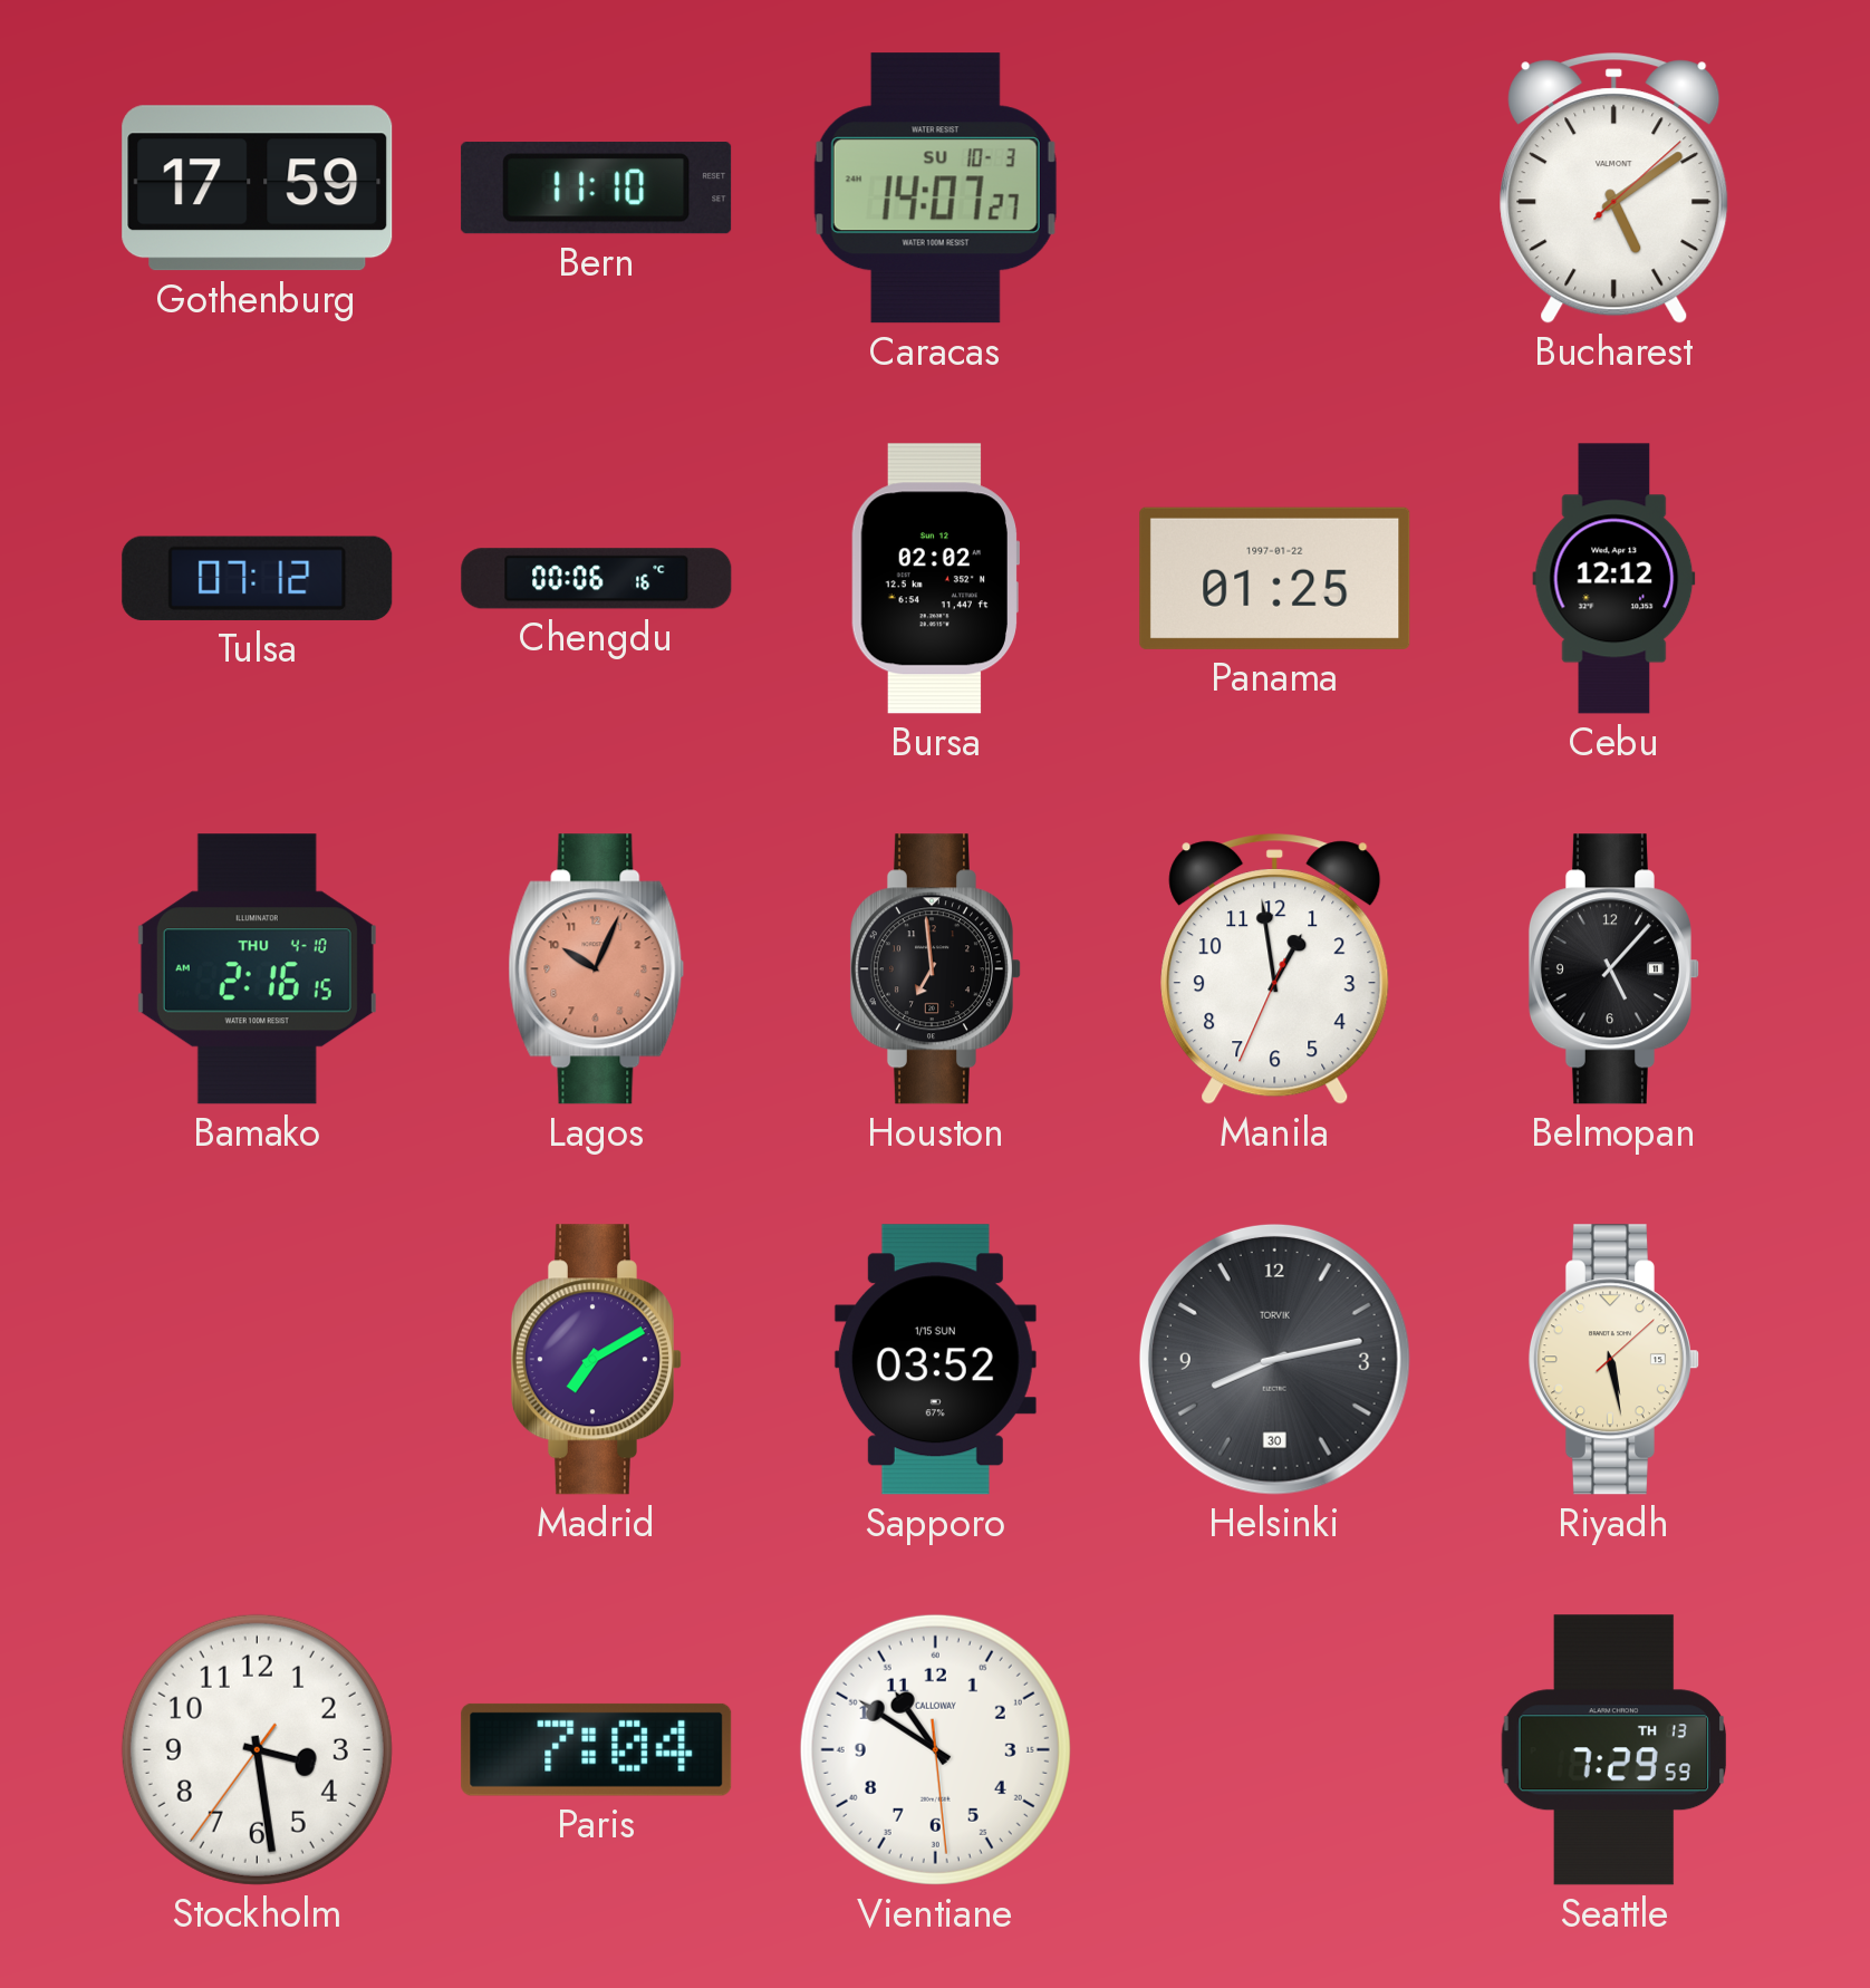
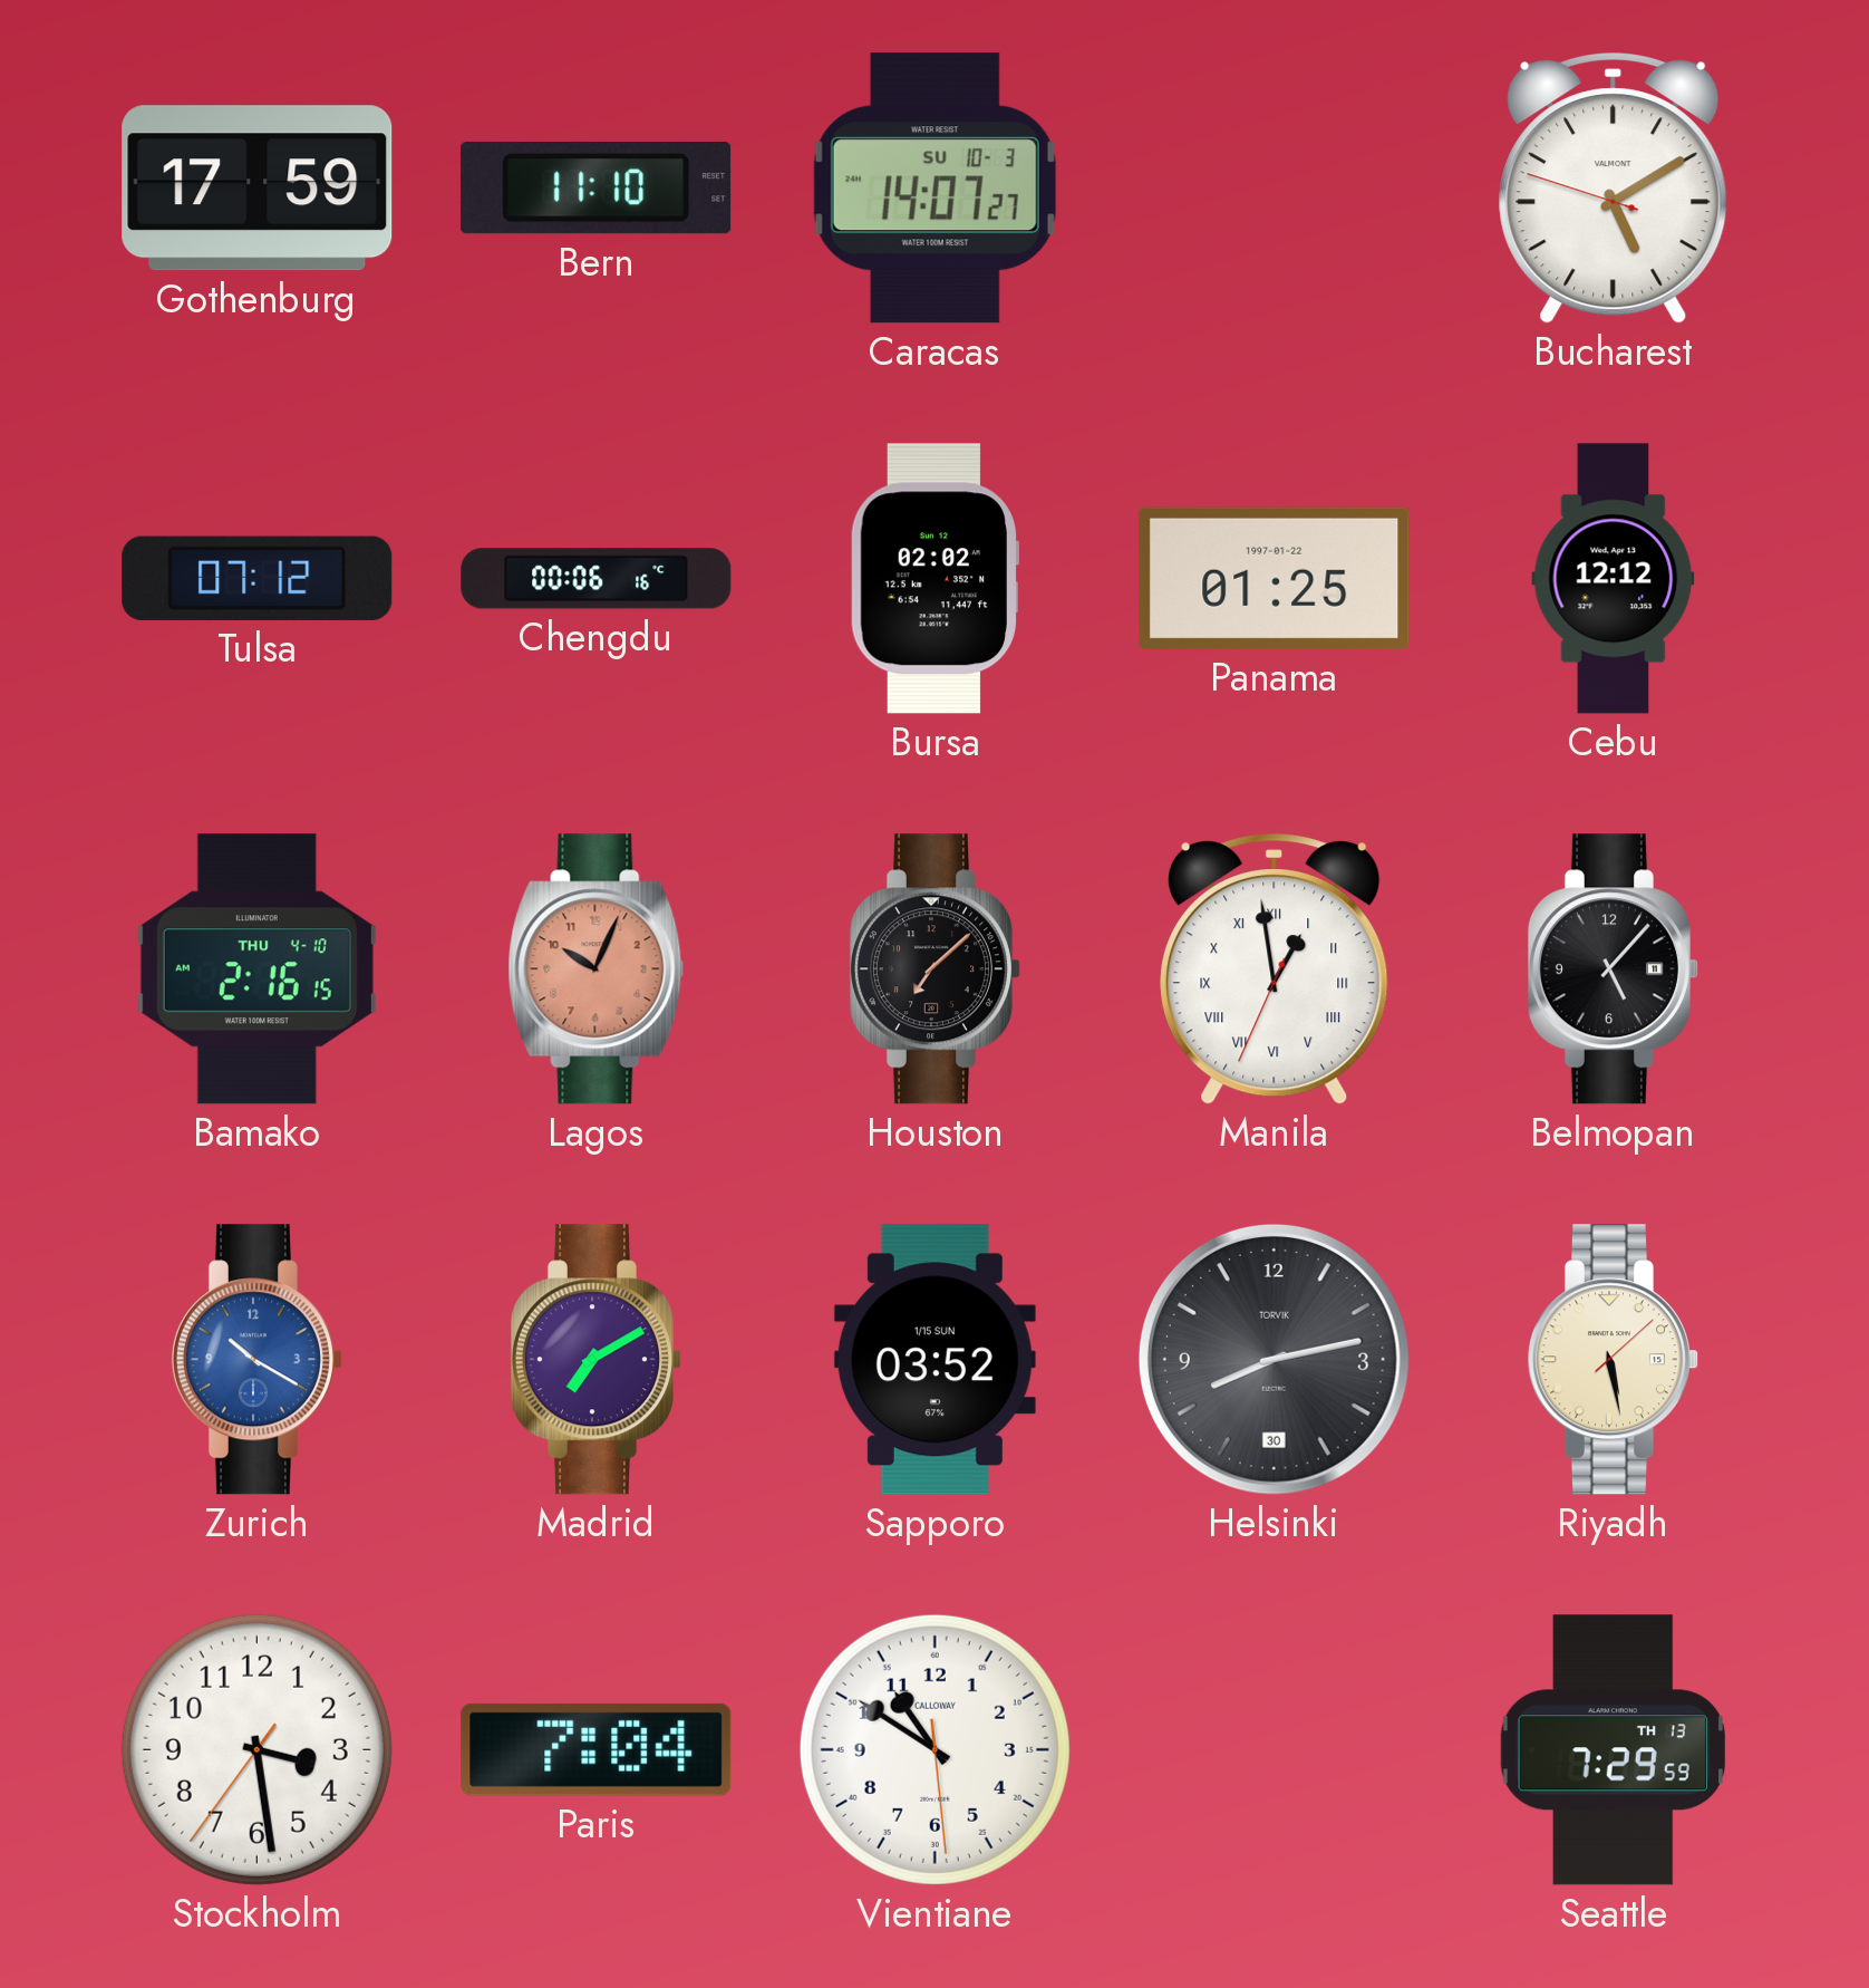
Bucharest: 5:09:08 -> 5:09:48 (1614, 189)
Houston: 6:59 -> 7:08 (934, 969)
Manila numerals: Arabic -> Roman (1275, 969)
Zurich: none -> 10:20 (256, 1360)
